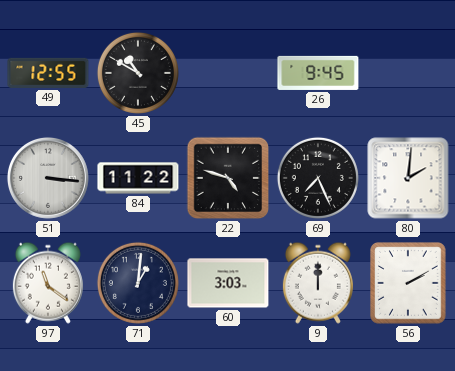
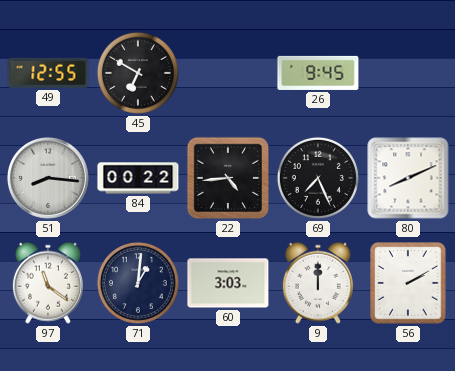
45: 10:50 -> 6:50 (138, 73)
51: 3:16 -> 8:16 (48, 178)
84: 11:22 -> 00:22 (138, 178)
22: 4:48 -> 4:44 (228, 178)
80: 2:01 -> 8:11 (408, 178)
